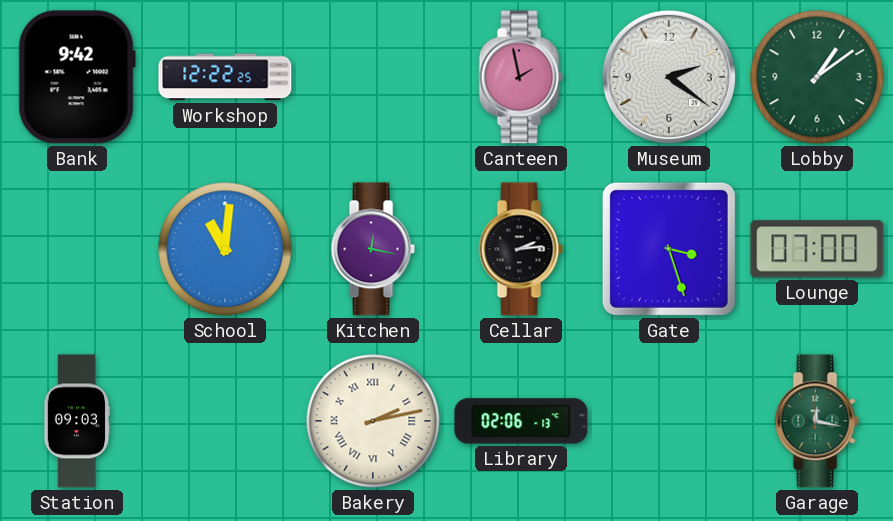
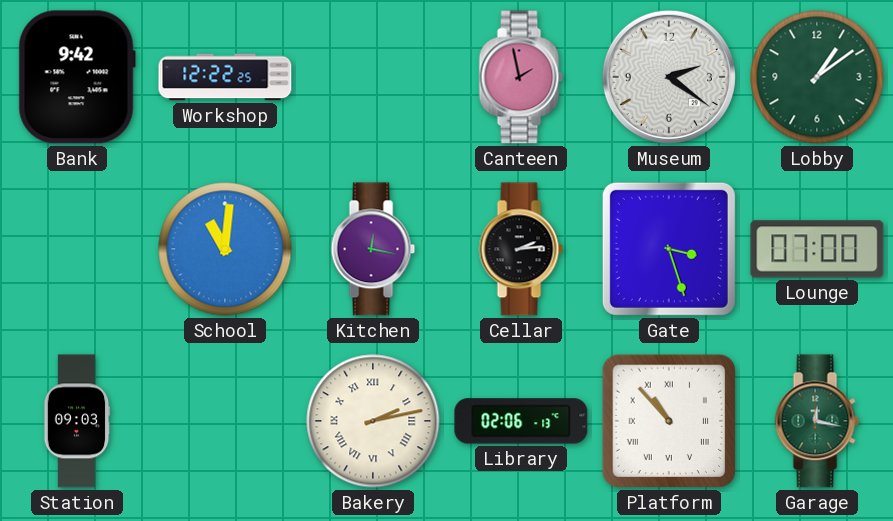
Platform: none -> 10:53 (669, 421)
